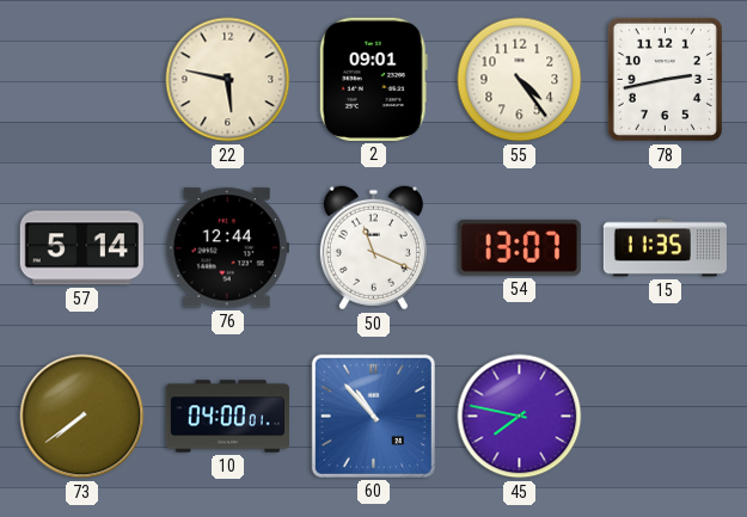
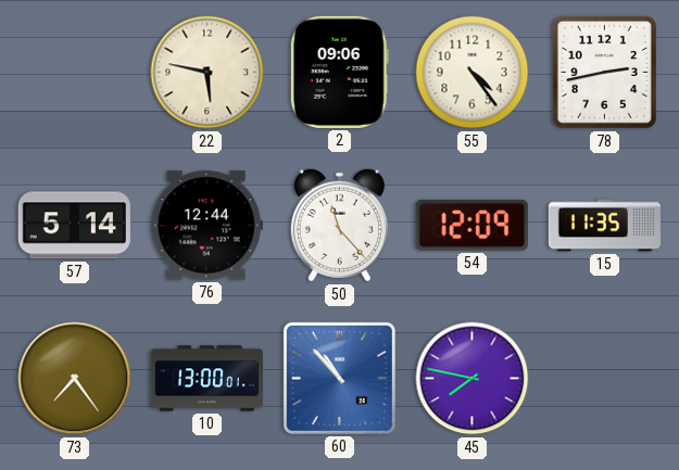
2: 09:01 -> 09:06 (339, 72)
50: 11:19 -> 11:23 (339, 226)
54: 13:07 -> 12:09 (471, 225)
73: 7:39 -> 7:24 (75, 379)
10: 04:00 -> 13:00 (206, 379)
